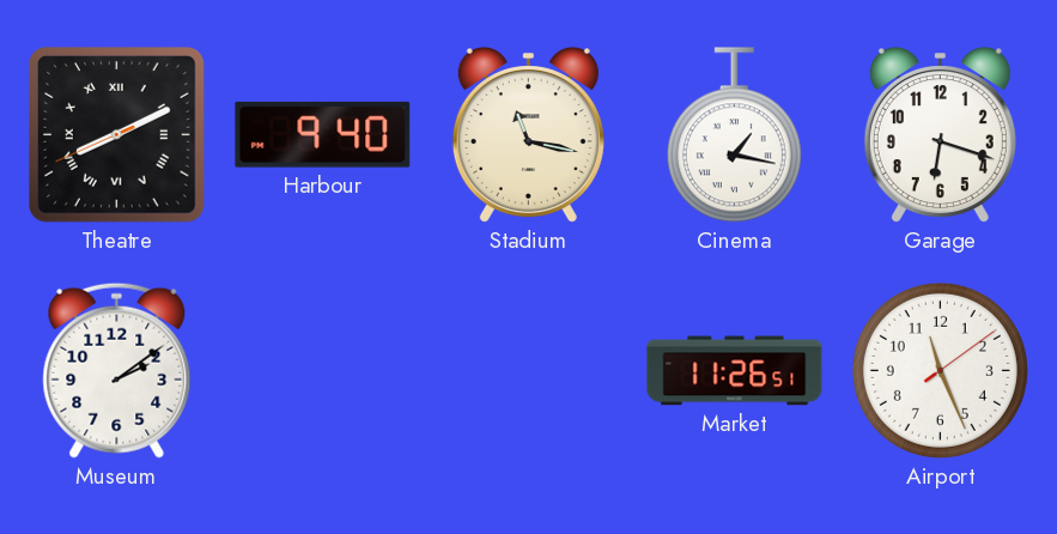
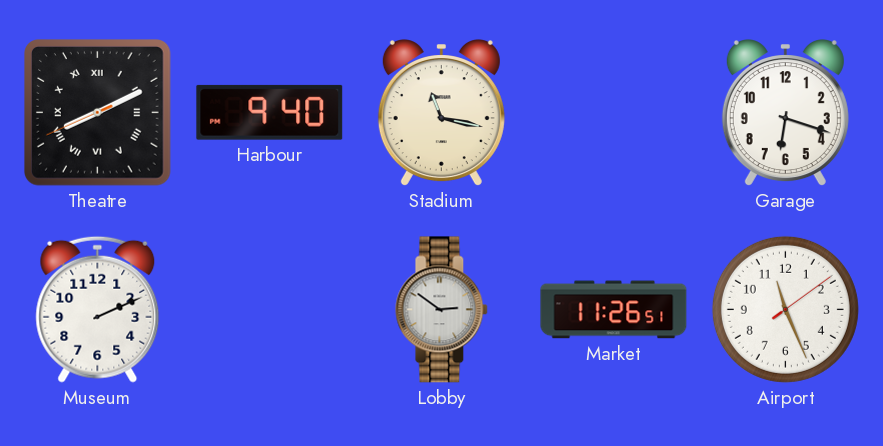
Cinema: 1:17 -> none (734, 135)
Museum: 2:09 -> 2:11 (98, 309)
Lobby: none -> 2:51 (442, 310)
